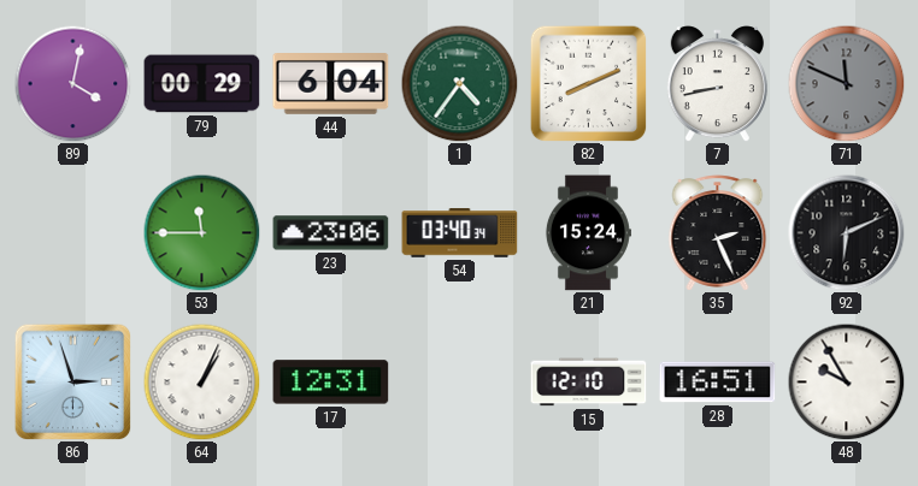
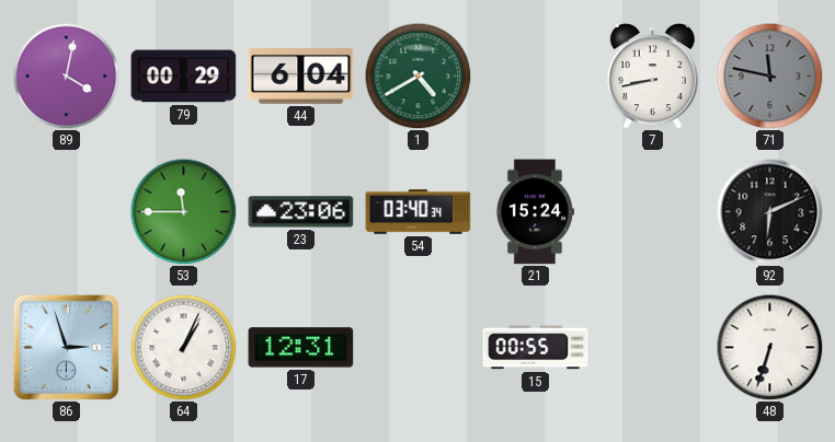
1: 4:36 -> 4:40 (417, 75)
82: 8:11 -> none (588, 83)
71: 11:49 -> 11:47 (769, 75)
35: 2:26 -> none (718, 233)
15: 12:10 -> 00:55 (536, 348)
28: 16:51 -> none (718, 383)
48: 9:55 -> 6:33 (769, 347)
